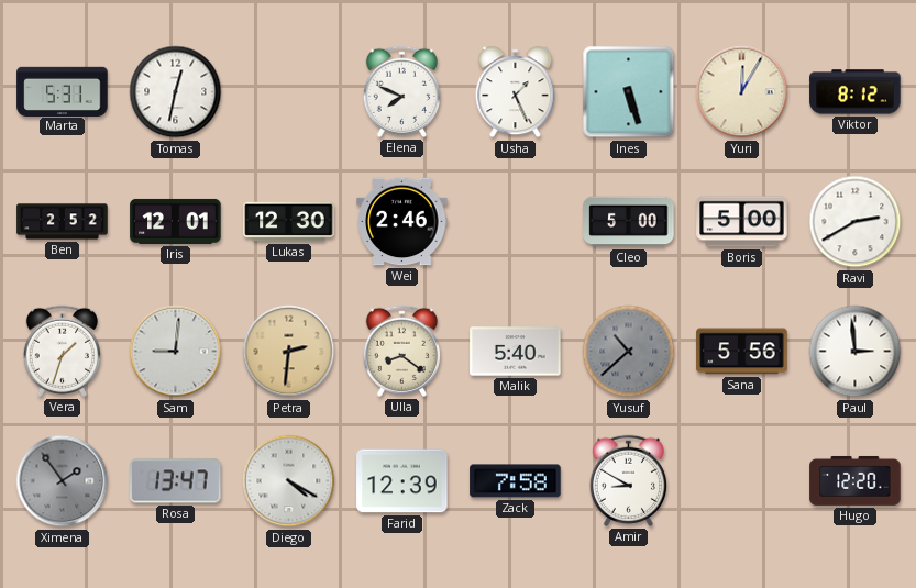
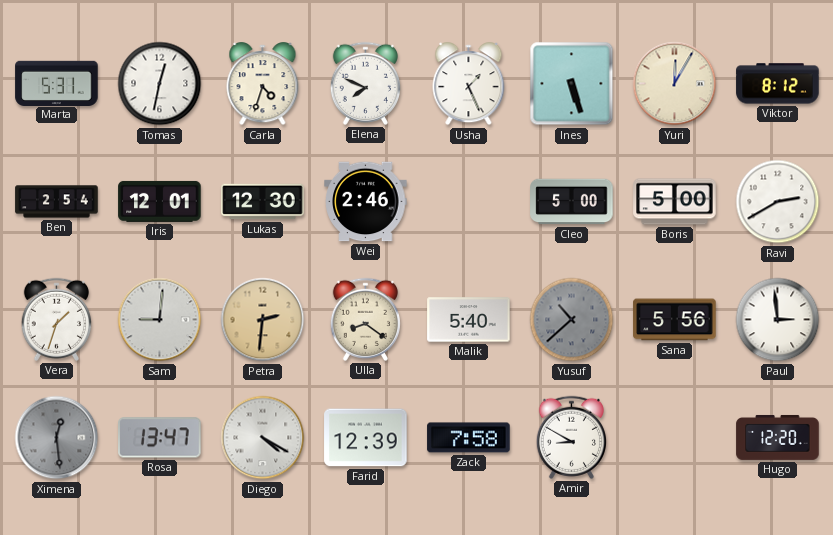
Carla: none -> 4:33 (263, 84)
Ben: 2:52 -> 2:54 (57, 202)
Ximena: 1:54 -> 12:29 (57, 438)
